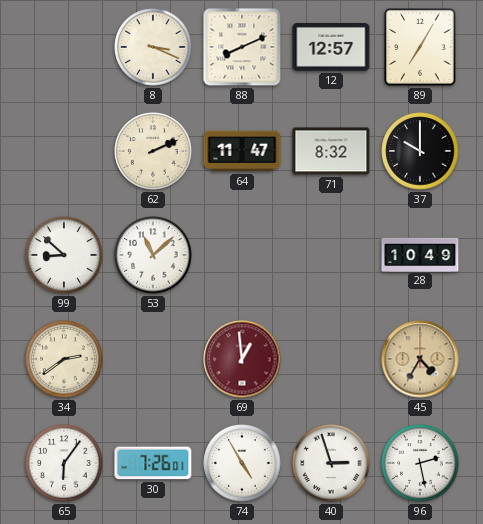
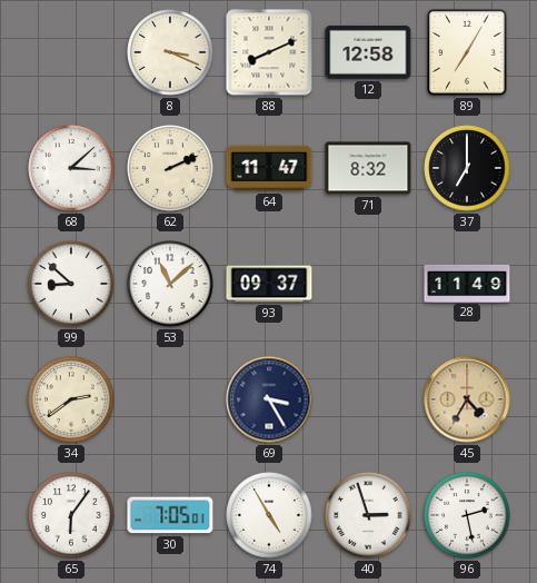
12: 12:57 -> 12:58 (368, 52)
68: none -> 3:08 (71, 168)
37: 10:00 -> 7:00 (467, 168)
93: none -> 09:37 (269, 284)
28: 10:49 -> 11:49 (467, 283)
69: 12:59 -> 3:25 (269, 399)
69 dial: burgundy -> navy (269, 399)
30: 7:26 -> 7:05 (170, 515)
